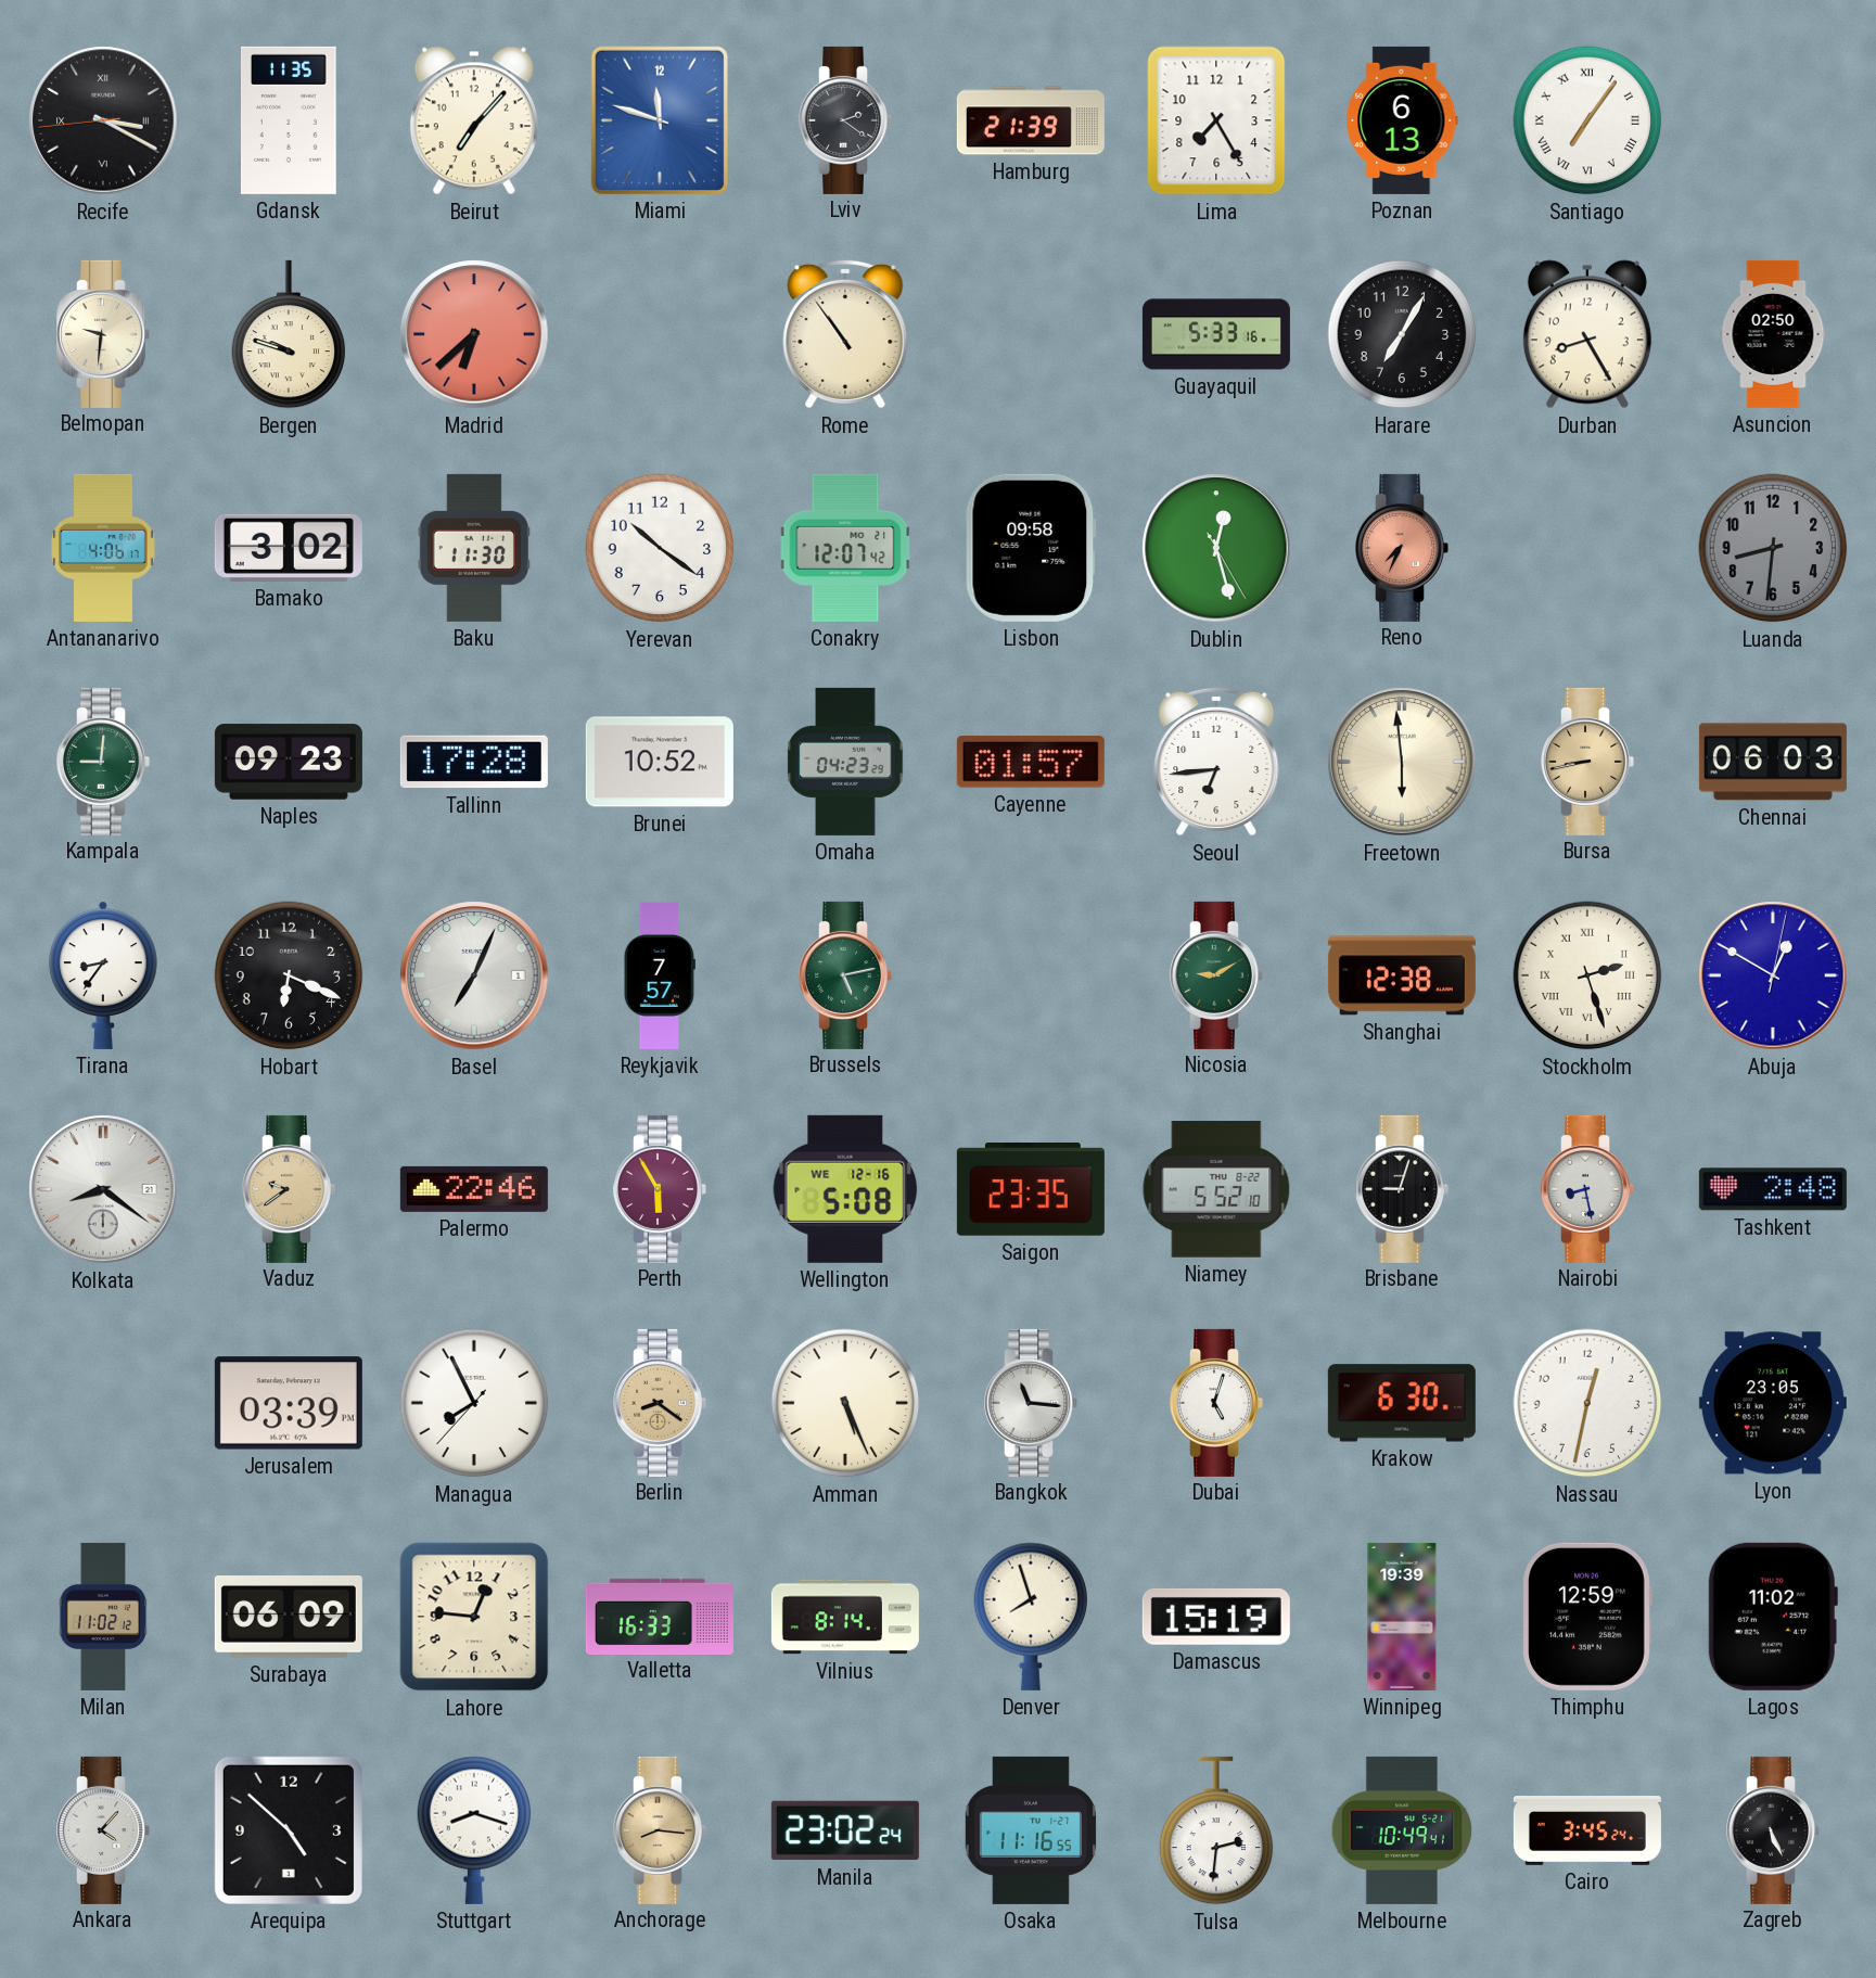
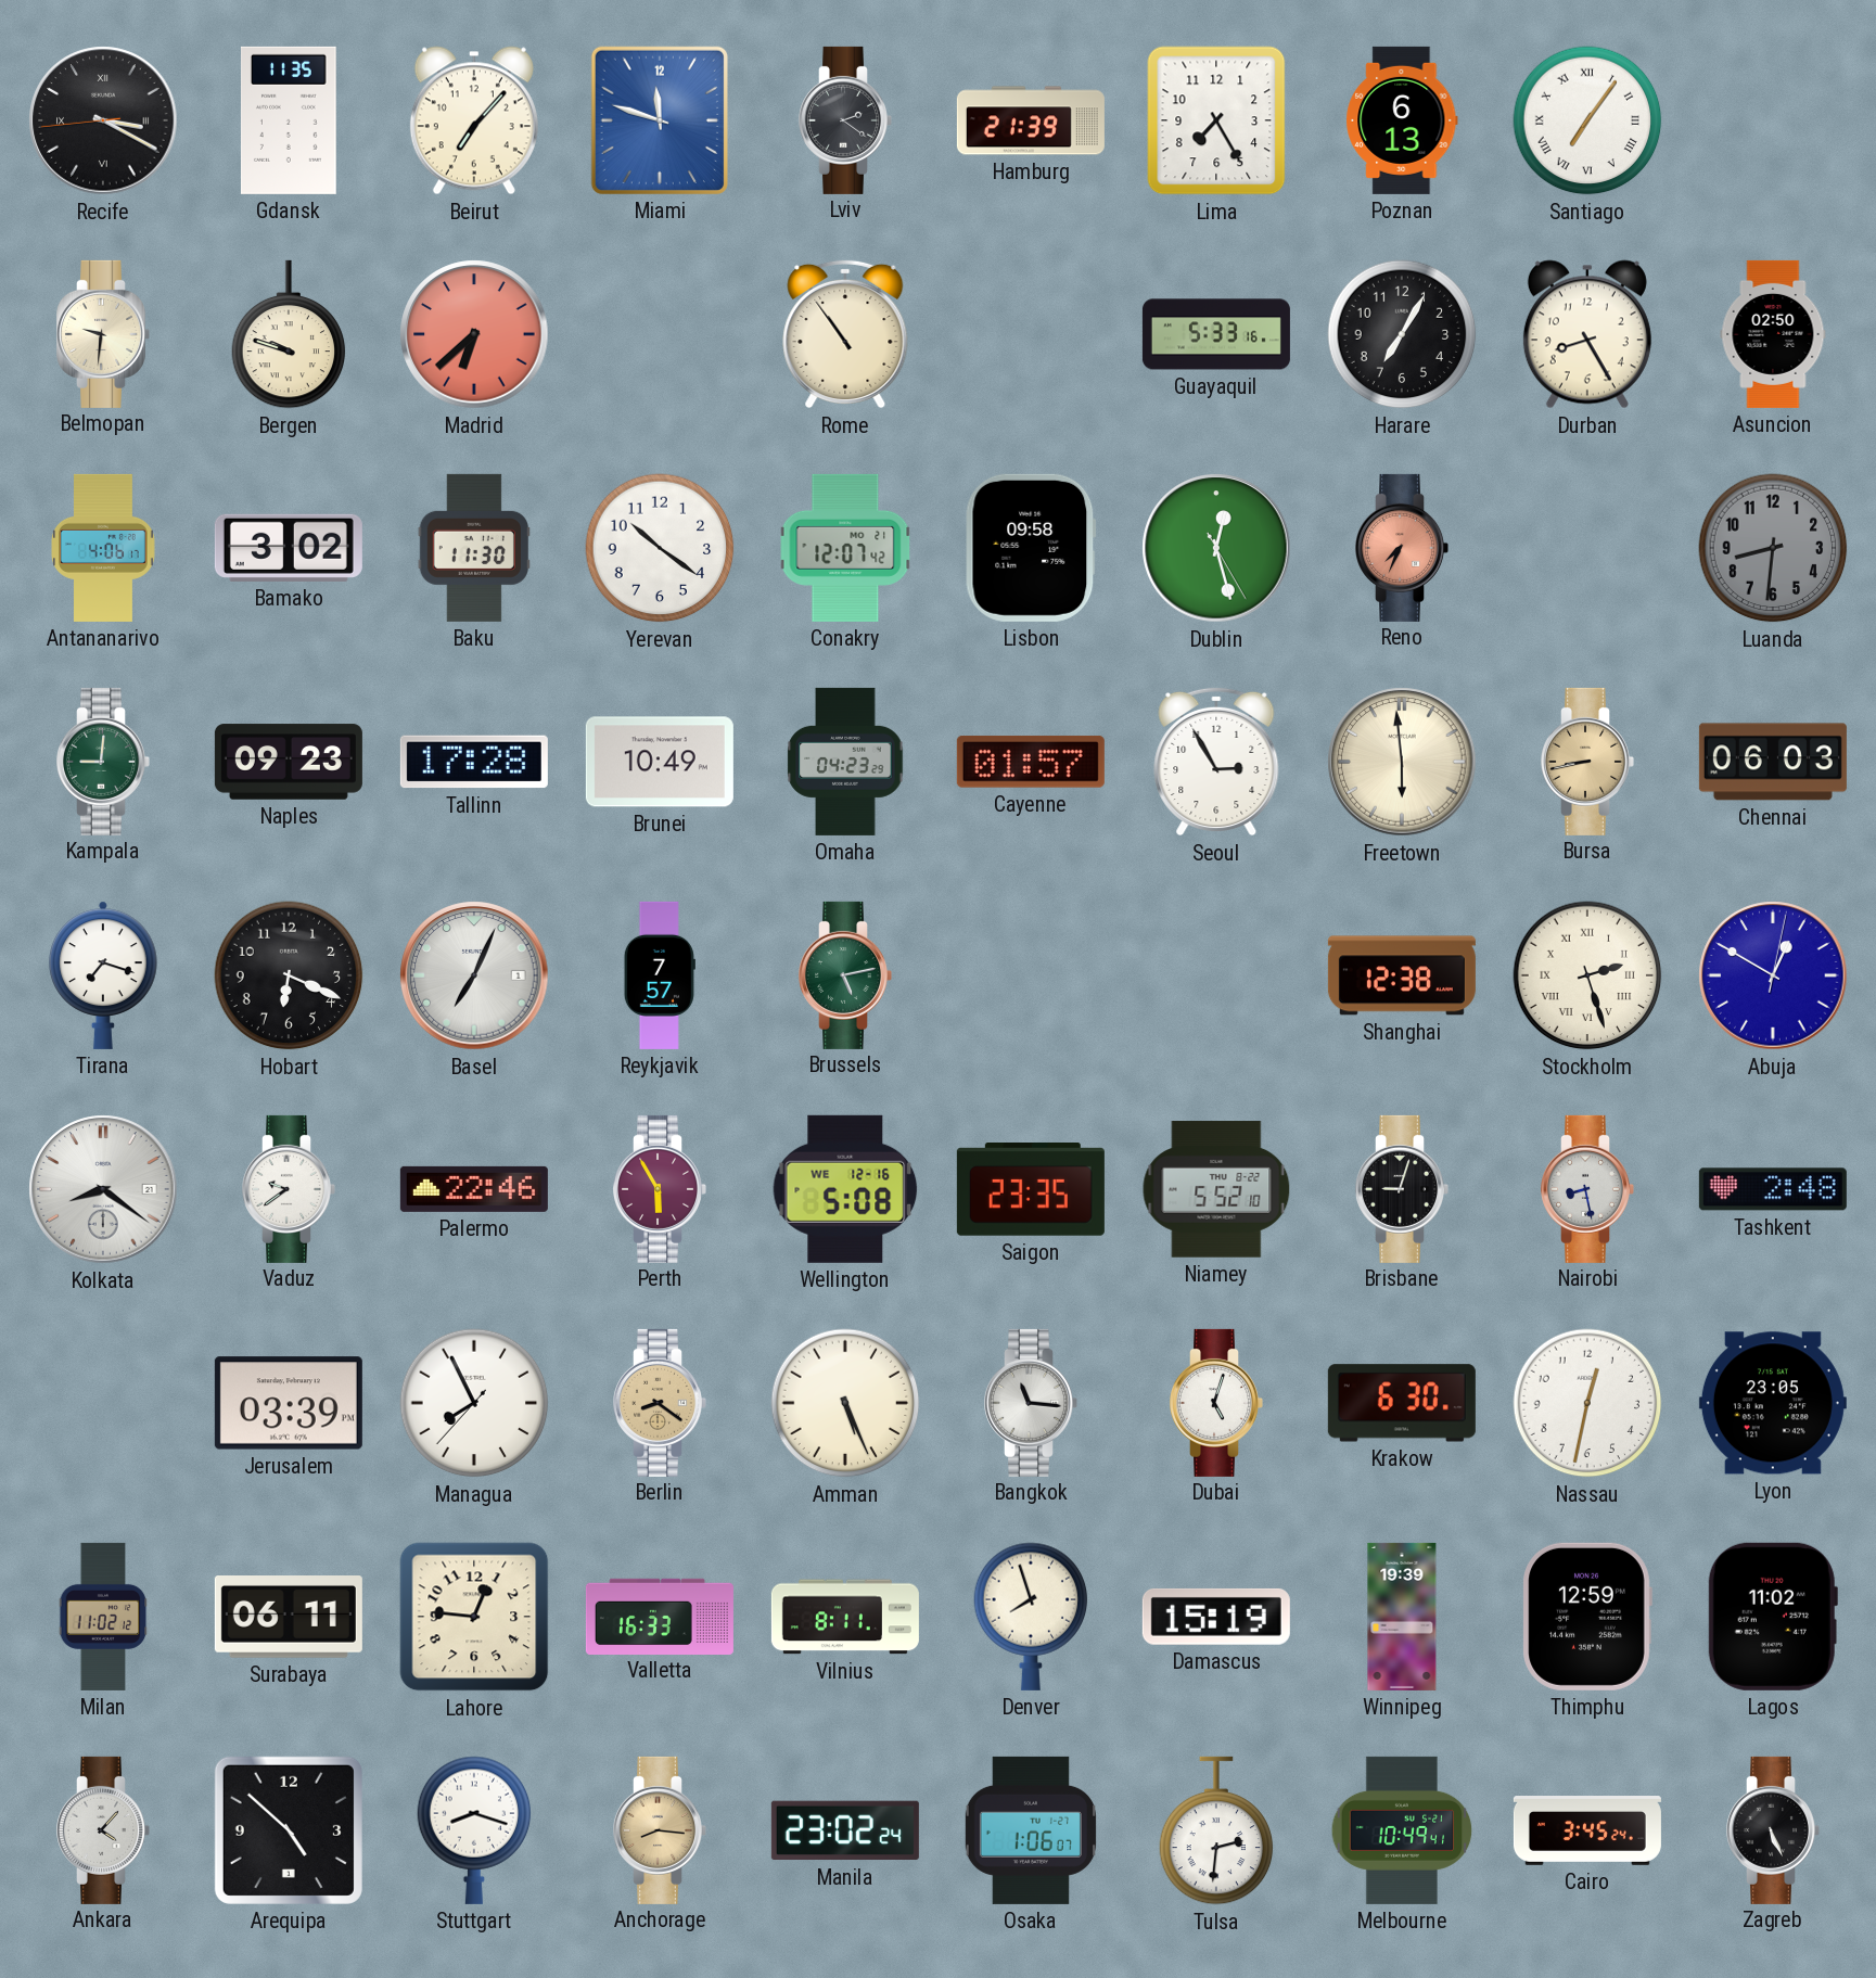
Brunei: 10:52 -> 10:49 (660, 762)
Seoul: 6:44 -> 2:55 (1216, 762)
Tirana: 8:36 -> 7:18 (104, 975)
Nicosia: 9:10 -> none (1216, 975)
Vaduz dial: champagne -> white (289, 1189)
Surabaya: 06:09 -> 06:11 (289, 1618)
Vilnius: 8:14 -> 8:11 (845, 1617)
Osaka: 11:16 -> 1:06 (1031, 1830)
